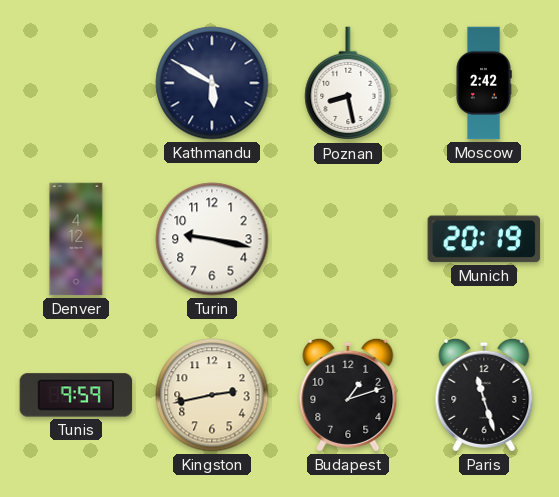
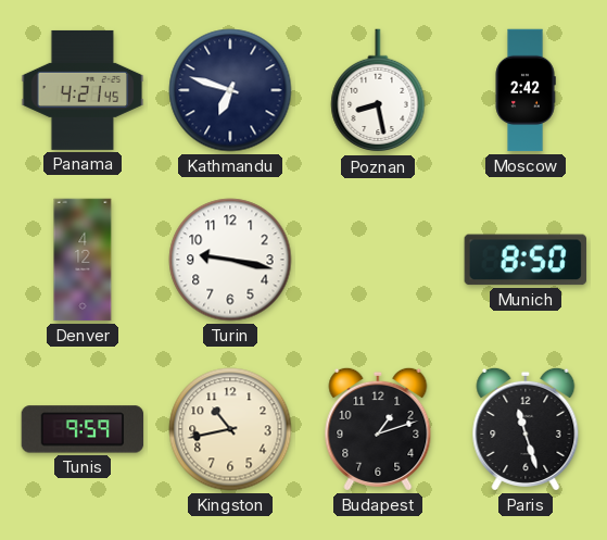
Panama: none -> 4:21 (83, 90)
Kathmandu: 5:50 -> 6:48 (230, 90)
Munich: 20:19 -> 8:50 (526, 260)
Kingston: 2:43 -> 10:43 (230, 429)
